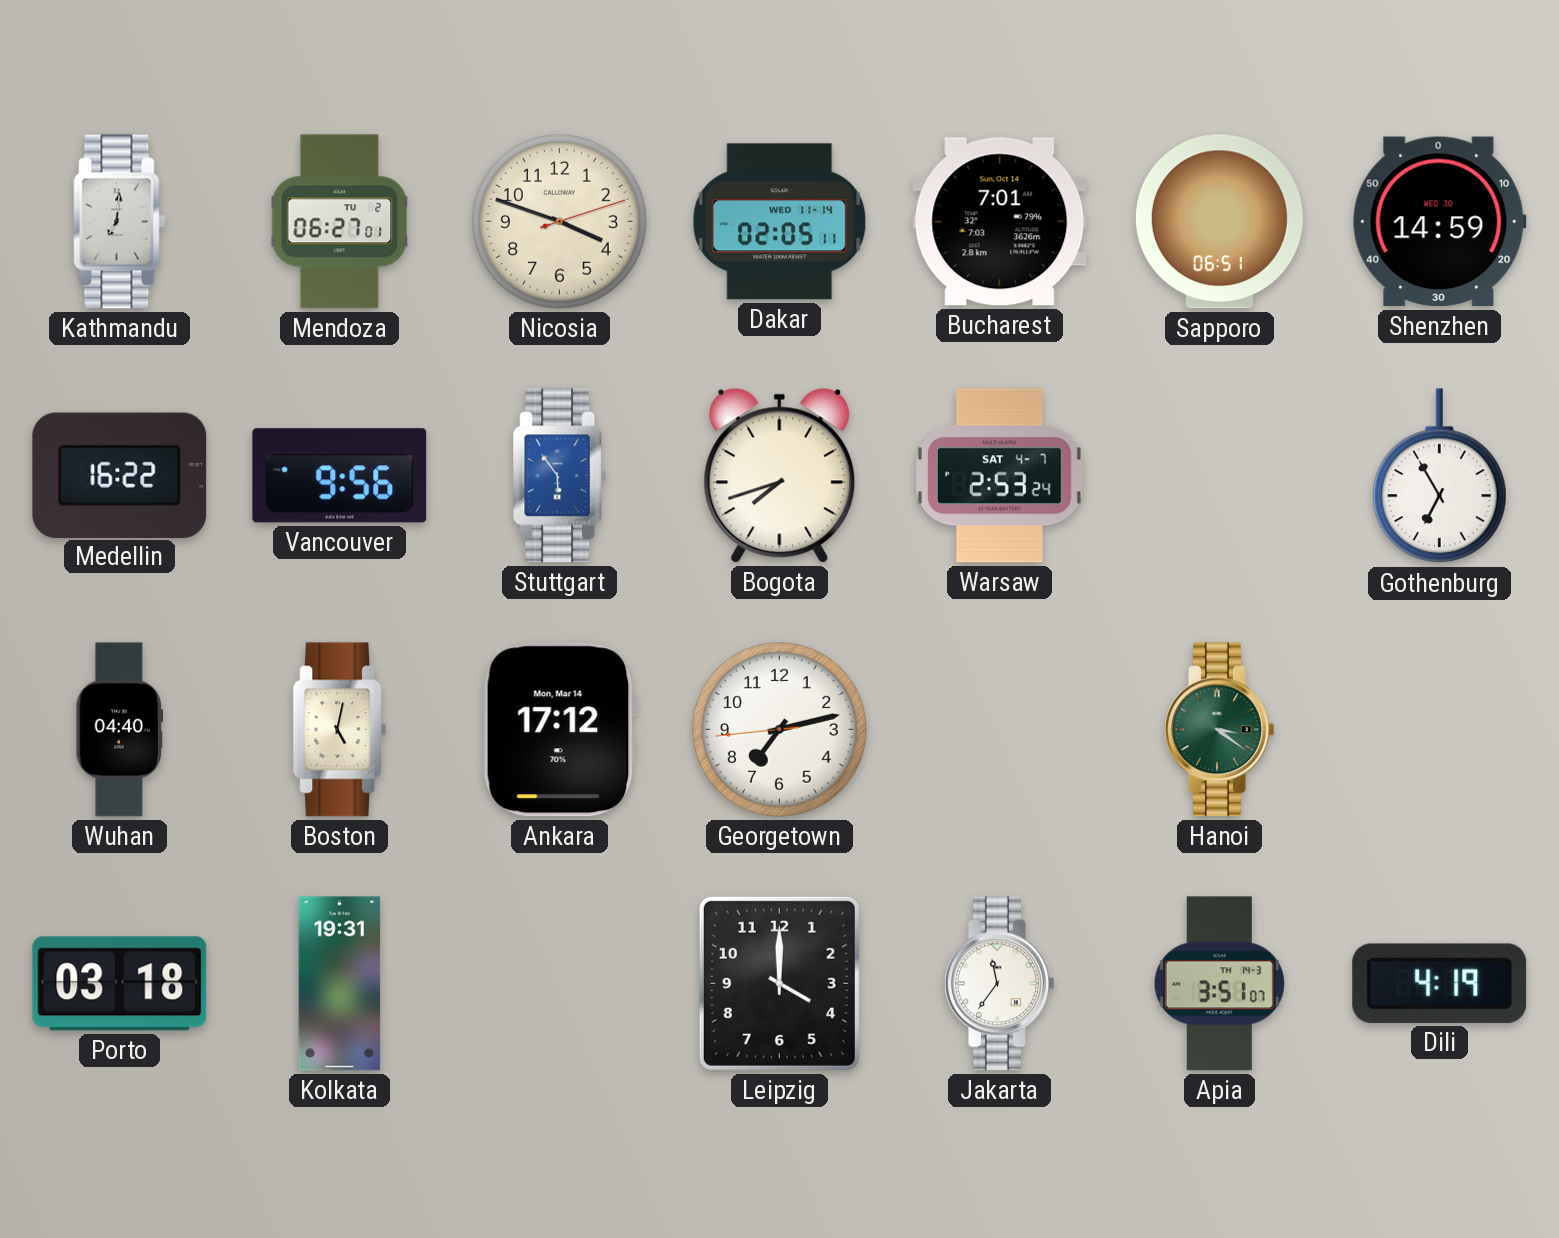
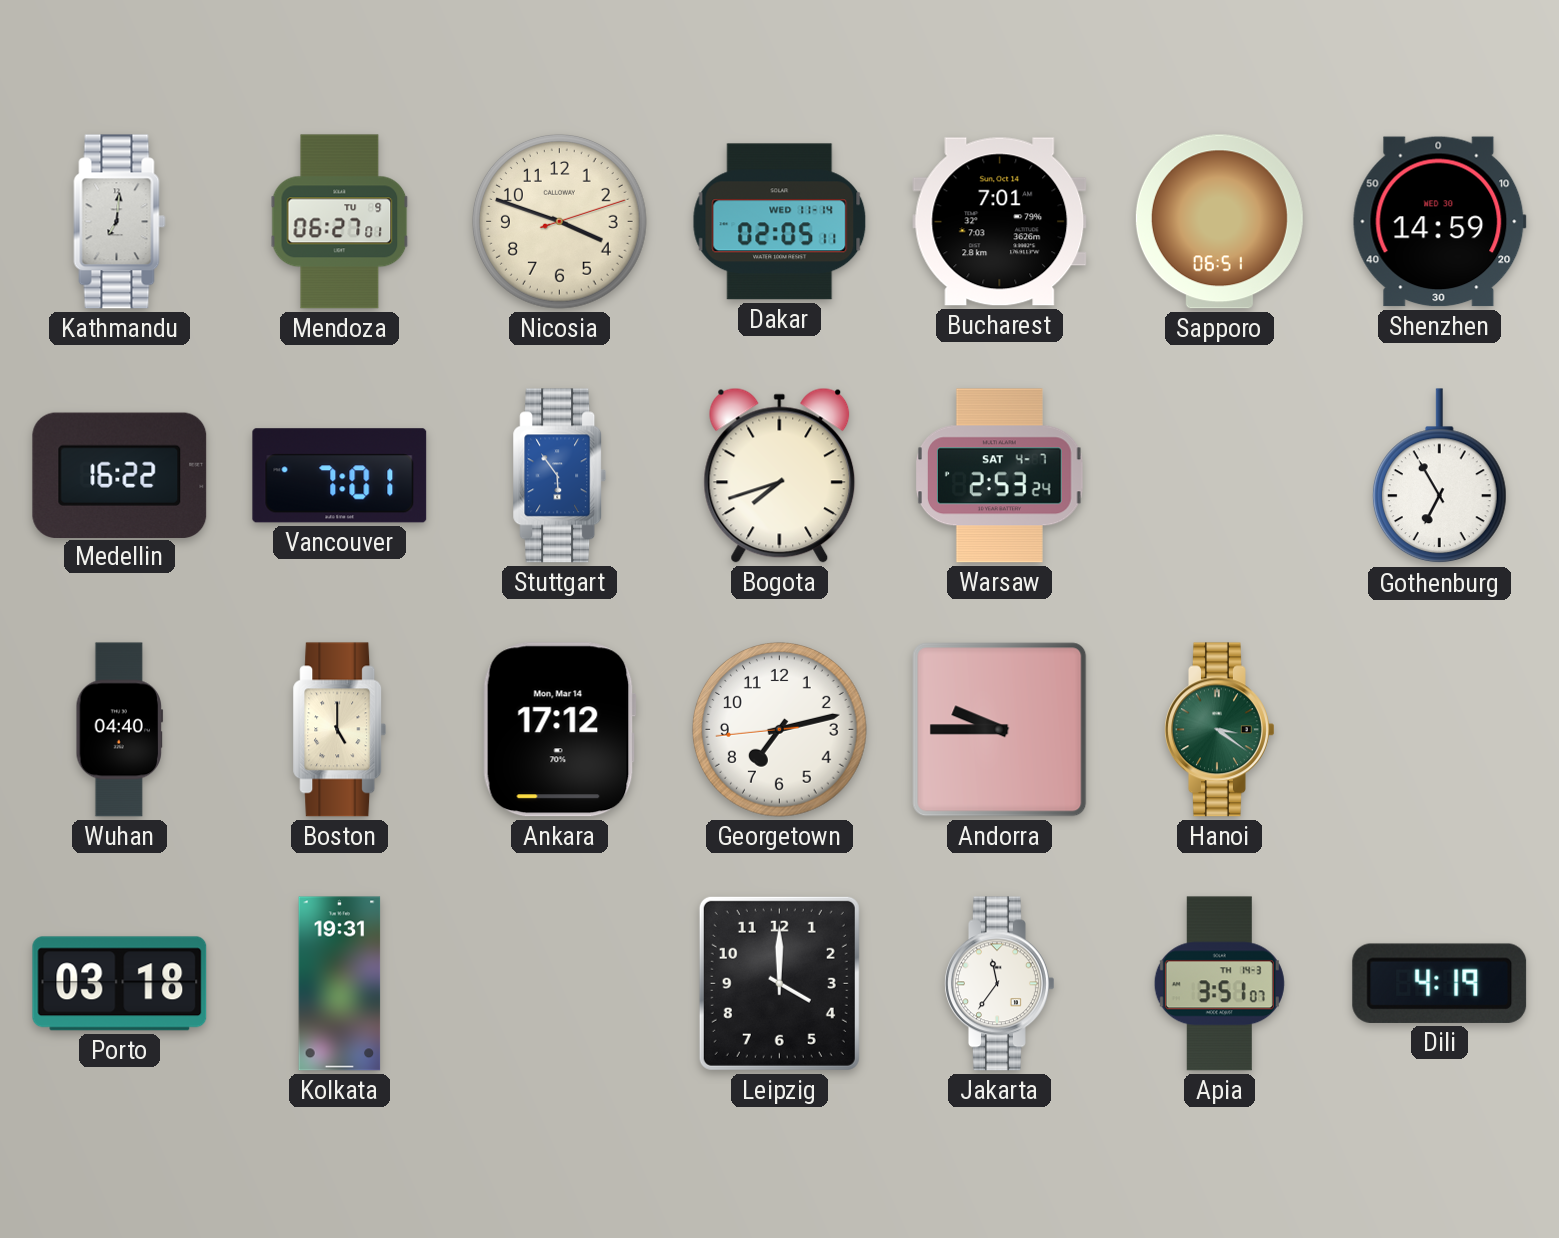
Mendoza date: TU 2 -> TU 9 (340, 222)
Vancouver: 9:56 -> 7:01 (340, 476)
Boston: 5:02 -> 5:00 (340, 730)
Andorra: none -> 9:45 (1000, 730)
